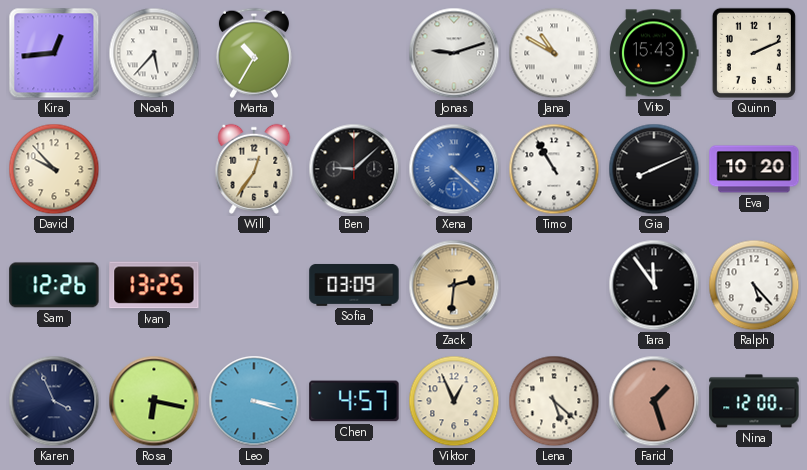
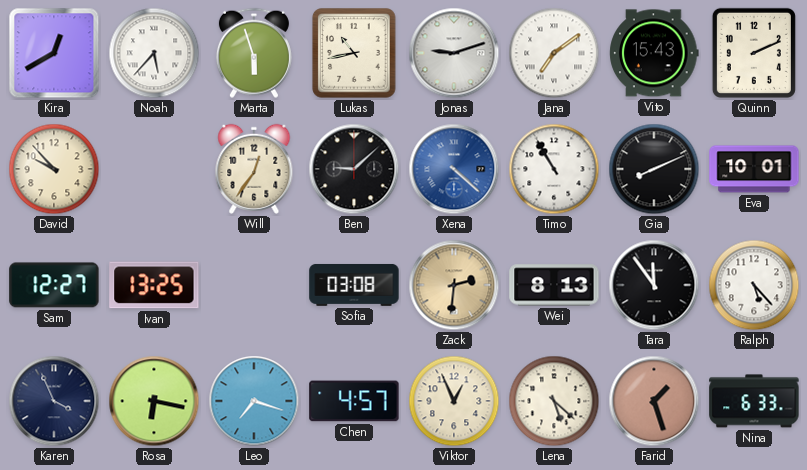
Kira: 12:44 -> 12:40 (54, 53)
Marta: 10:35 -> 5:57 (254, 53)
Lukas: none -> 10:43 (354, 53)
Jana: 10:50 -> 7:09 (554, 53)
Eva: 10:20 -> 10:01 (754, 169)
Sam: 12:26 -> 12:27 (54, 285)
Sofia: 03:09 -> 03:08 (354, 285)
Wei: none -> 8:13 (554, 285)
Leo: 3:18 -> 7:18 (254, 401)
Nina: 12:00 -> 6:33 (754, 401)
